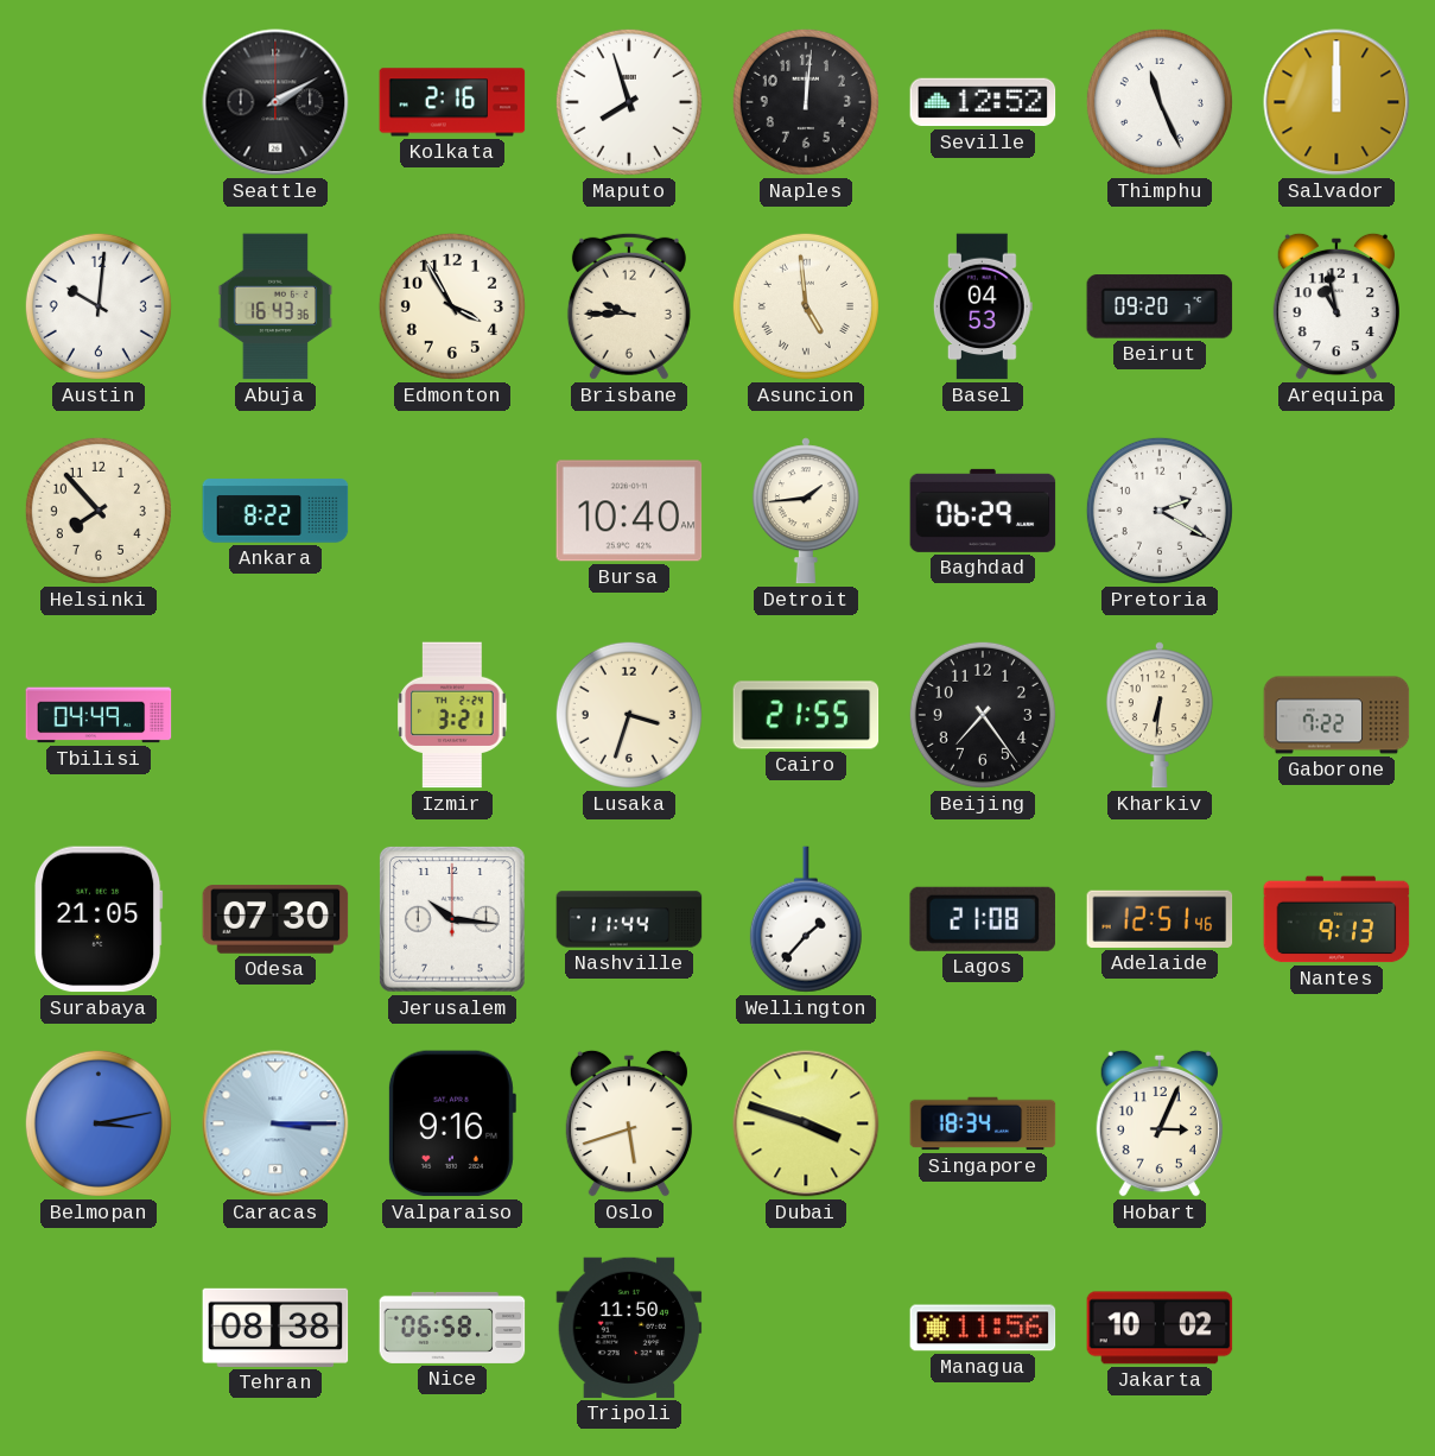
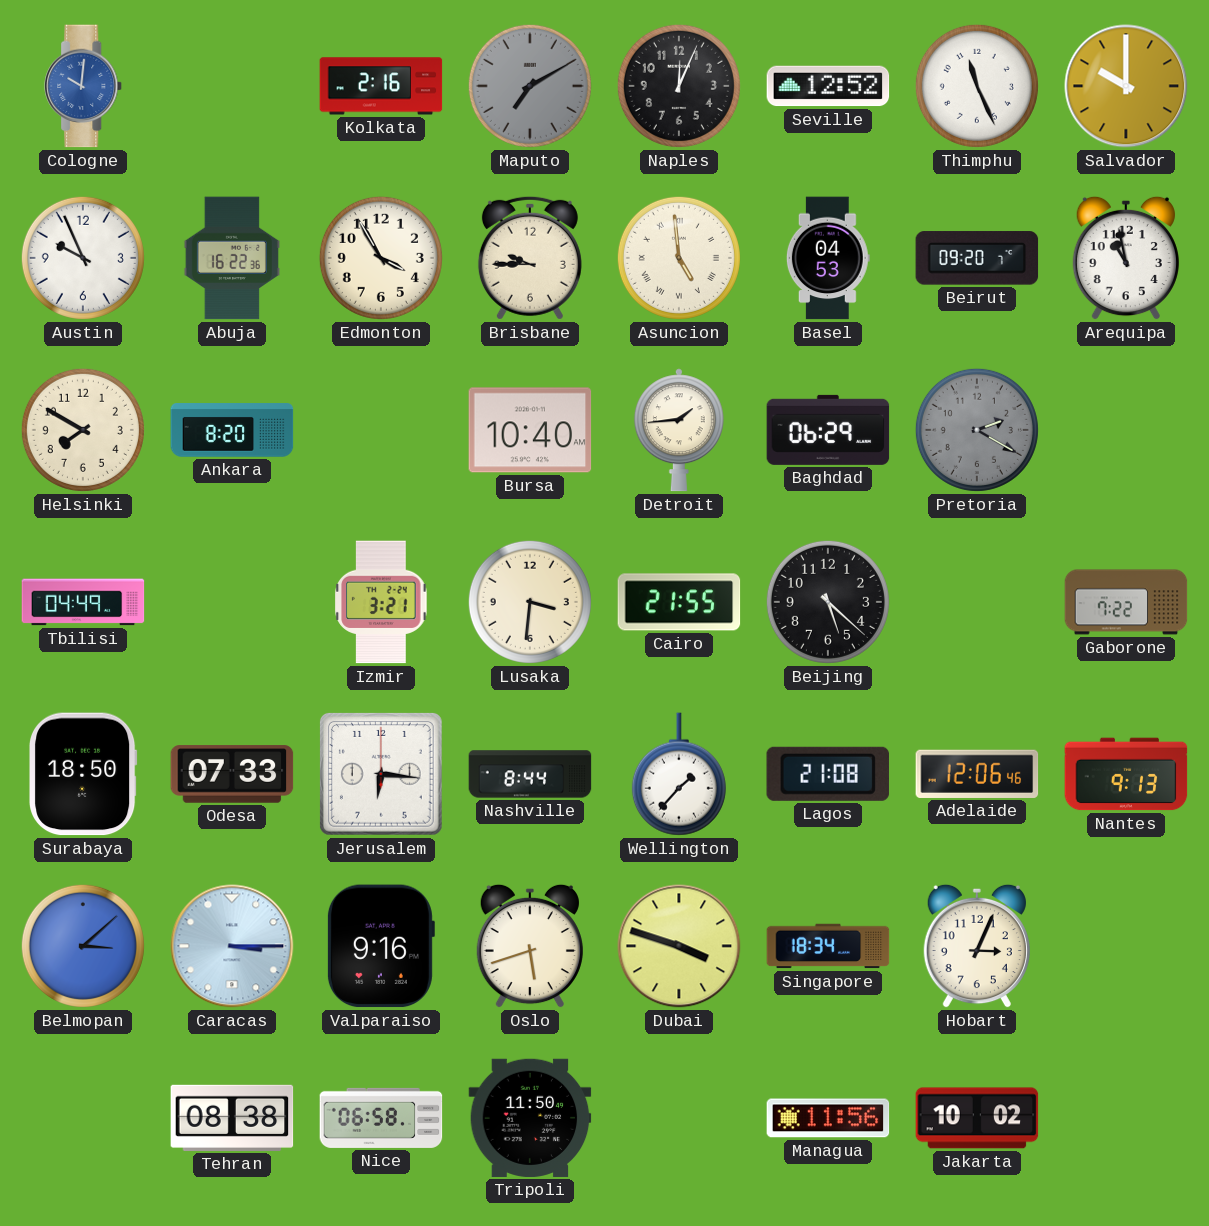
Cologne: none -> 10:01 (84, 86)
Seattle: 2:10 -> none (275, 102)
Maputo: 7:57 -> 7:10 (530, 86)
Maputo dial: white -> grey (530, 86)
Naples: 12:01 -> 12:04 (679, 86)
Salvador: 12:00 -> 10:00 (1126, 86)
Austin: 10:01 -> 9:56 (83, 258)
Abuja: 16:43 -> 16:22 (232, 258)
Helsinki: 7:53 -> 7:50 (83, 430)
Ankara: 8:22 -> 8:20 (232, 430)
Pretoria dial: white -> grey (977, 430)
Lusaka: 3:33 -> 3:31 (530, 602)
Beijing: 7:24 -> 5:22 (828, 602)
Kharkiv: 6:31 -> none (1160, 715)
Surabaya: 21:05 -> 18:50 (84, 774)
Odesa: 07:30 -> 07:33 (232, 774)
Jerusalem: 10:16 -> 6:16 (381, 774)
Nashville: 11:44 -> 8:44 (530, 774)
Adelaide: 12:51 -> 12:06 (977, 774)
Belmopan: 3:13 -> 3:08 (83, 946)
